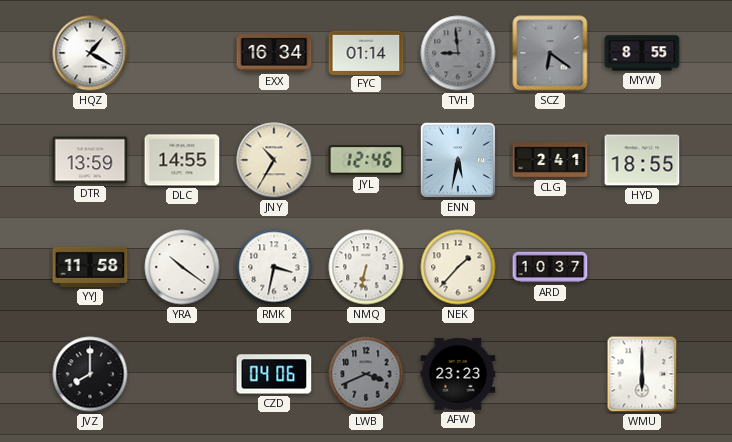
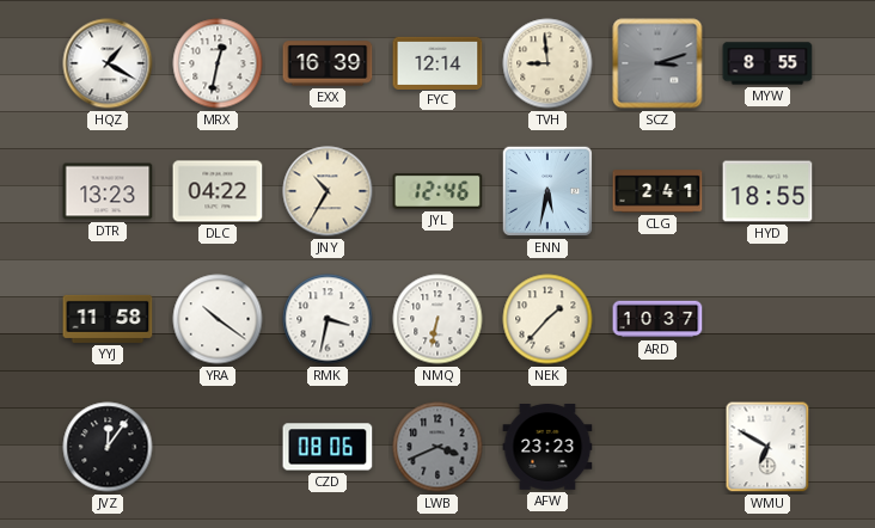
MRX: none -> 12:32 (218, 63)
EXX: 16:34 -> 16:39 (328, 63)
FYC: 01:14 -> 12:14 (437, 62)
TVH dial: grey -> cream (547, 63)
SCZ: 6:21 -> 3:12 (657, 63)
DTR: 13:59 -> 13:23 (108, 191)
DLC: 14:55 -> 04:22 (218, 191)
JVZ: 8:00 -> 12:06 (108, 447)
CZD: 04:06 -> 08:06 (328, 447)
WMU: 6:00 -> 6:50 (767, 447)
